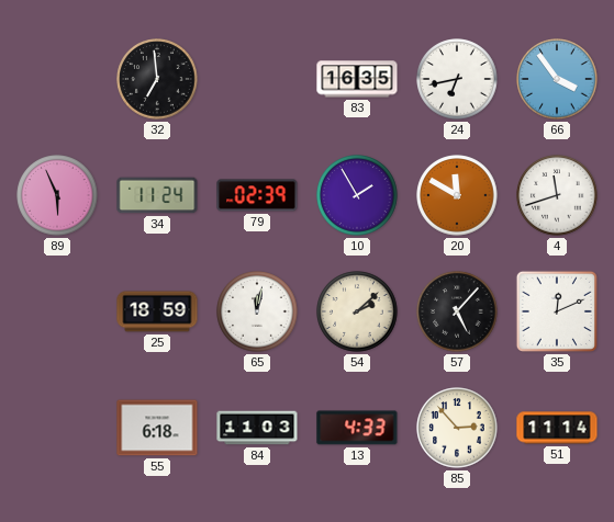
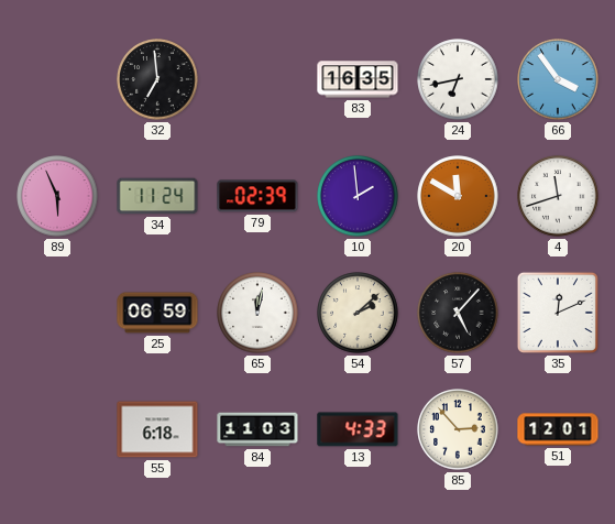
10: 1:55 -> 1:59 (358, 196)
25: 18:59 -> 06:59 (157, 313)
51: 11:14 -> 12:01 (558, 429)
